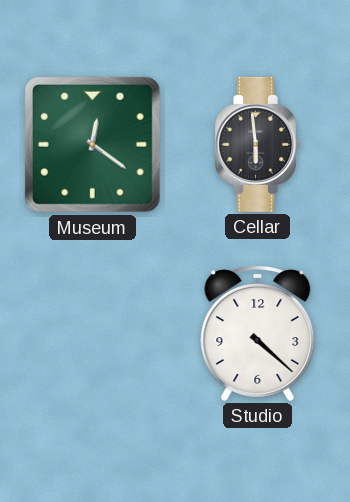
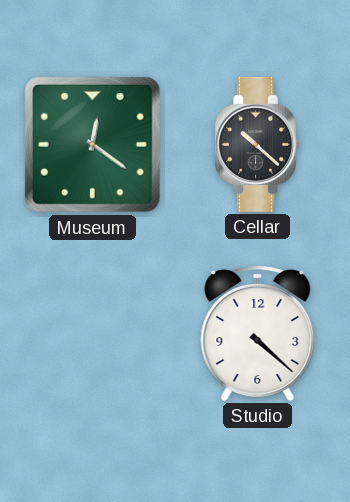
Cellar: 5:59 -> 10:22 (257, 144)
